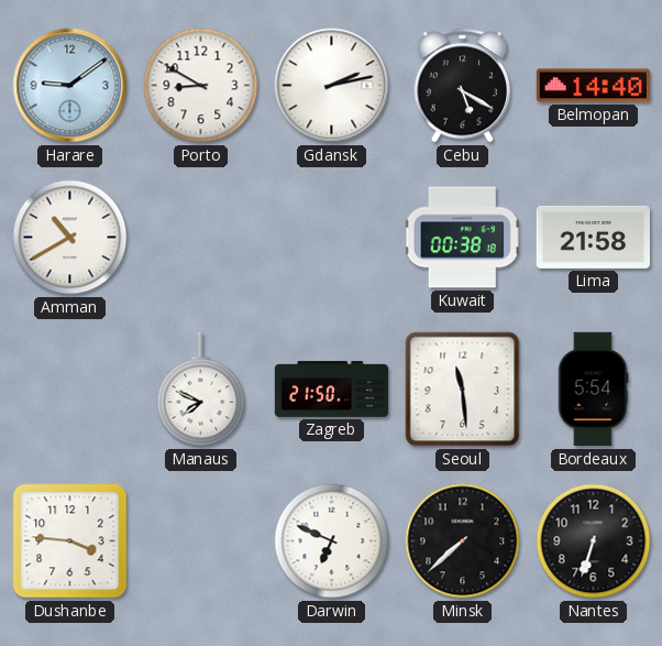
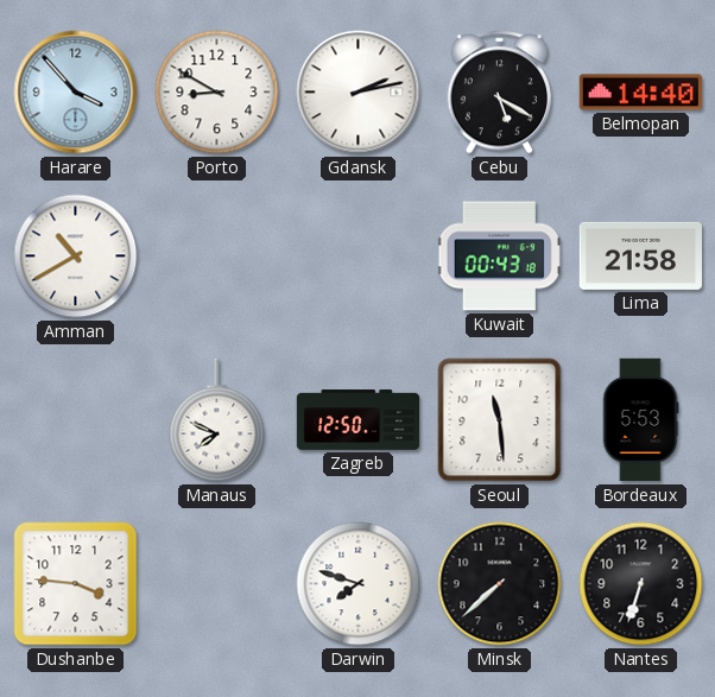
Harare: 9:09 -> 3:53 (76, 93)
Kuwait: 00:38 -> 00:43 (500, 256)
Zagreb: 21:50 -> 12:50 (359, 420)
Bordeaux: 5:54 -> 5:53 (640, 420)
Darwin: 6:49 -> 7:48 (359, 584)
